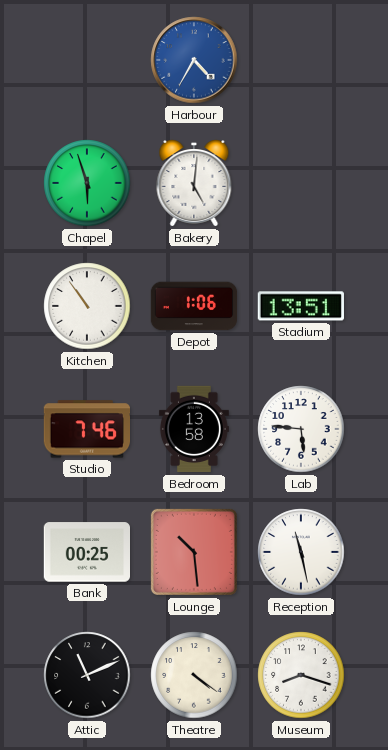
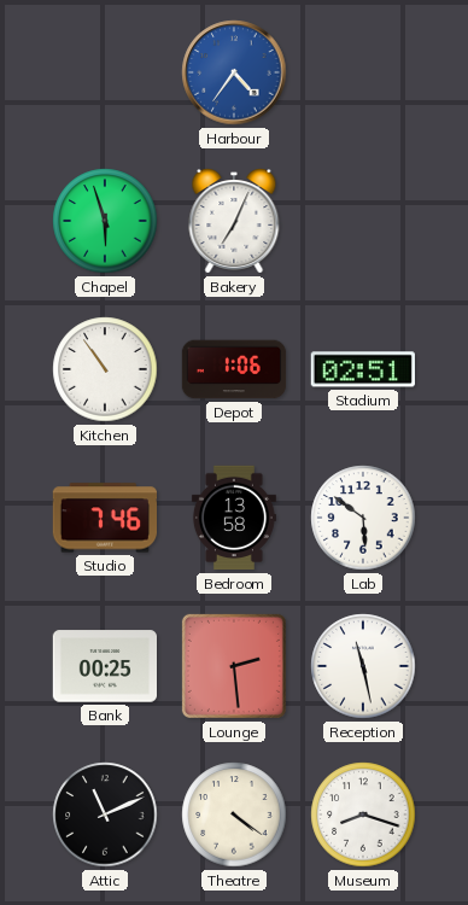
Harbour: 4:35 -> 4:36 (234, 72)
Bakery: 5:01 -> 7:04 (234, 222)
Stadium: 13:51 -> 02:51 (363, 369)
Lab: 5:46 -> 5:51 (363, 518)
Lounge: 10:29 -> 2:29 (234, 666)
